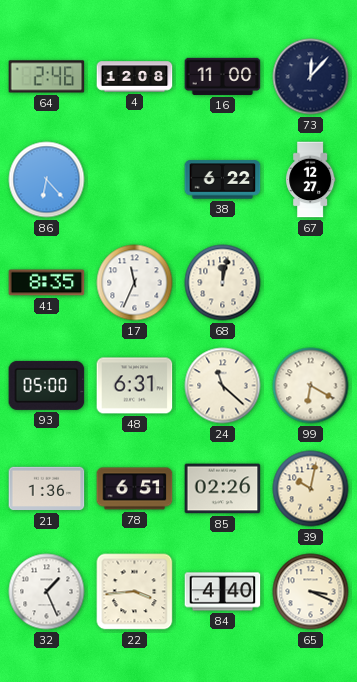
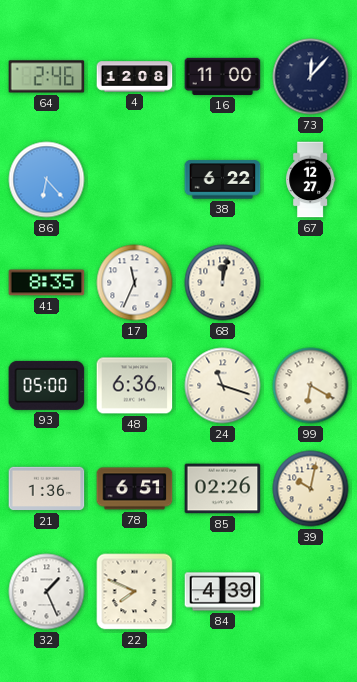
48: 6:31 -> 6:36 (135, 386)
24: 11:22 -> 11:18 (223, 386)
22: 3:44 -> 7:49 (135, 592)
84: 4:40 -> 4:39 (223, 592)
65: 3:19 -> none (311, 592)
